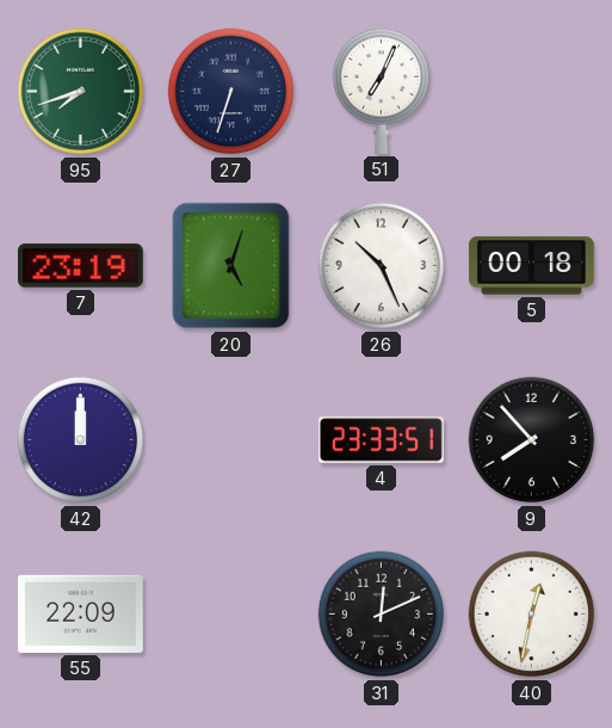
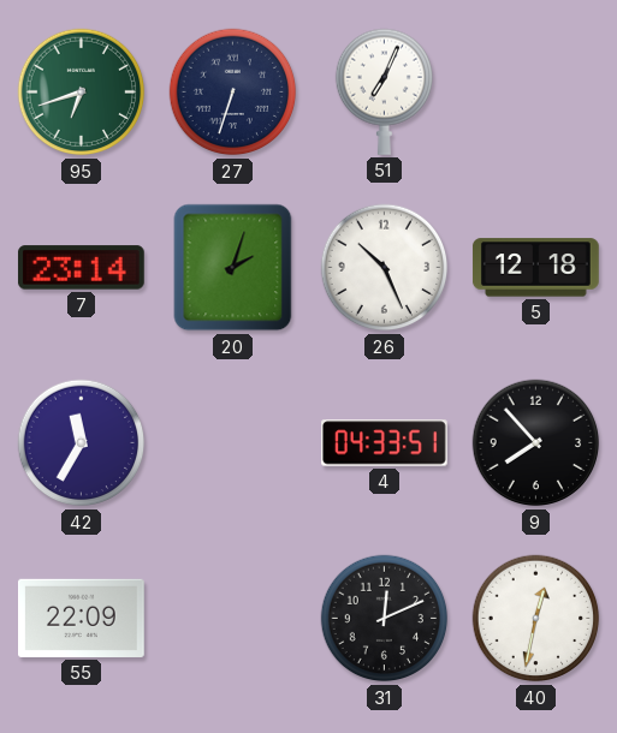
95: 7:42 -> 6:42 (82, 93)
7: 23:19 -> 23:14 (81, 268)
20: 5:03 -> 2:03 (233, 268)
5: 00:18 -> 12:18 (536, 268)
42: 12:00 -> 11:35 (82, 443)
4: 23:33 -> 04:33 (385, 443)
